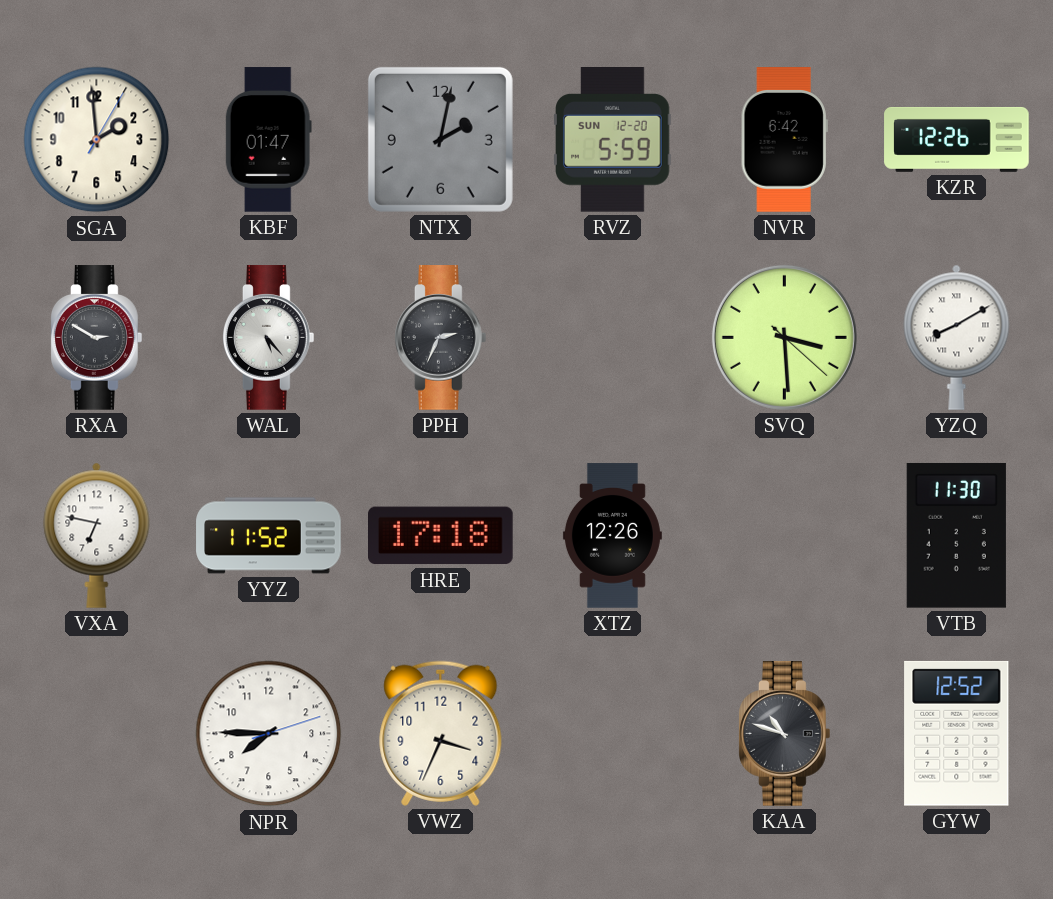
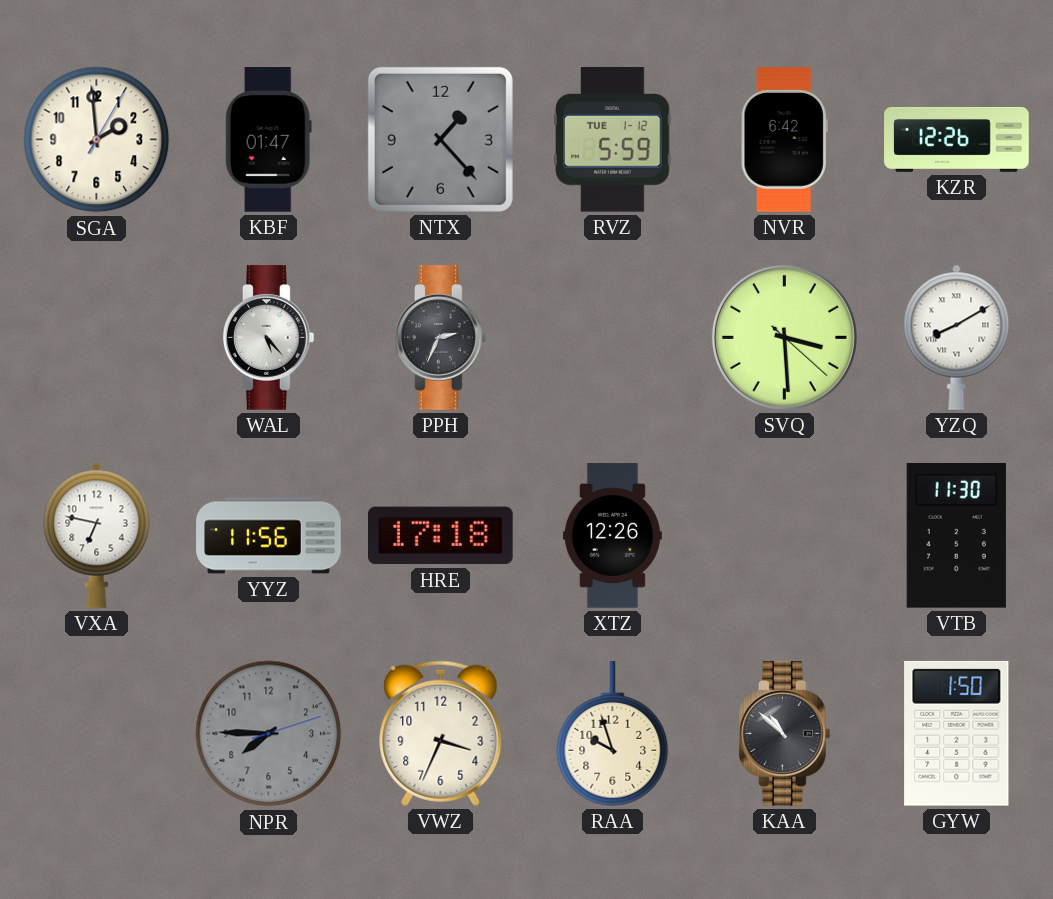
NTX: 2:02 -> 1:23 (440, 139)
RVZ date: SUN 12-20 -> TUE 1-12 (613, 140)
RXA: 2:50 -> none (97, 338)
YYZ: 11:52 -> 11:56 (269, 536)
NPR dial: white -> grey (269, 734)
RAA: none -> 9:57 (613, 734)
KAA: 10:48 -> 10:52 (785, 734)
GYW: 12:52 -> 1:50 (957, 733)
